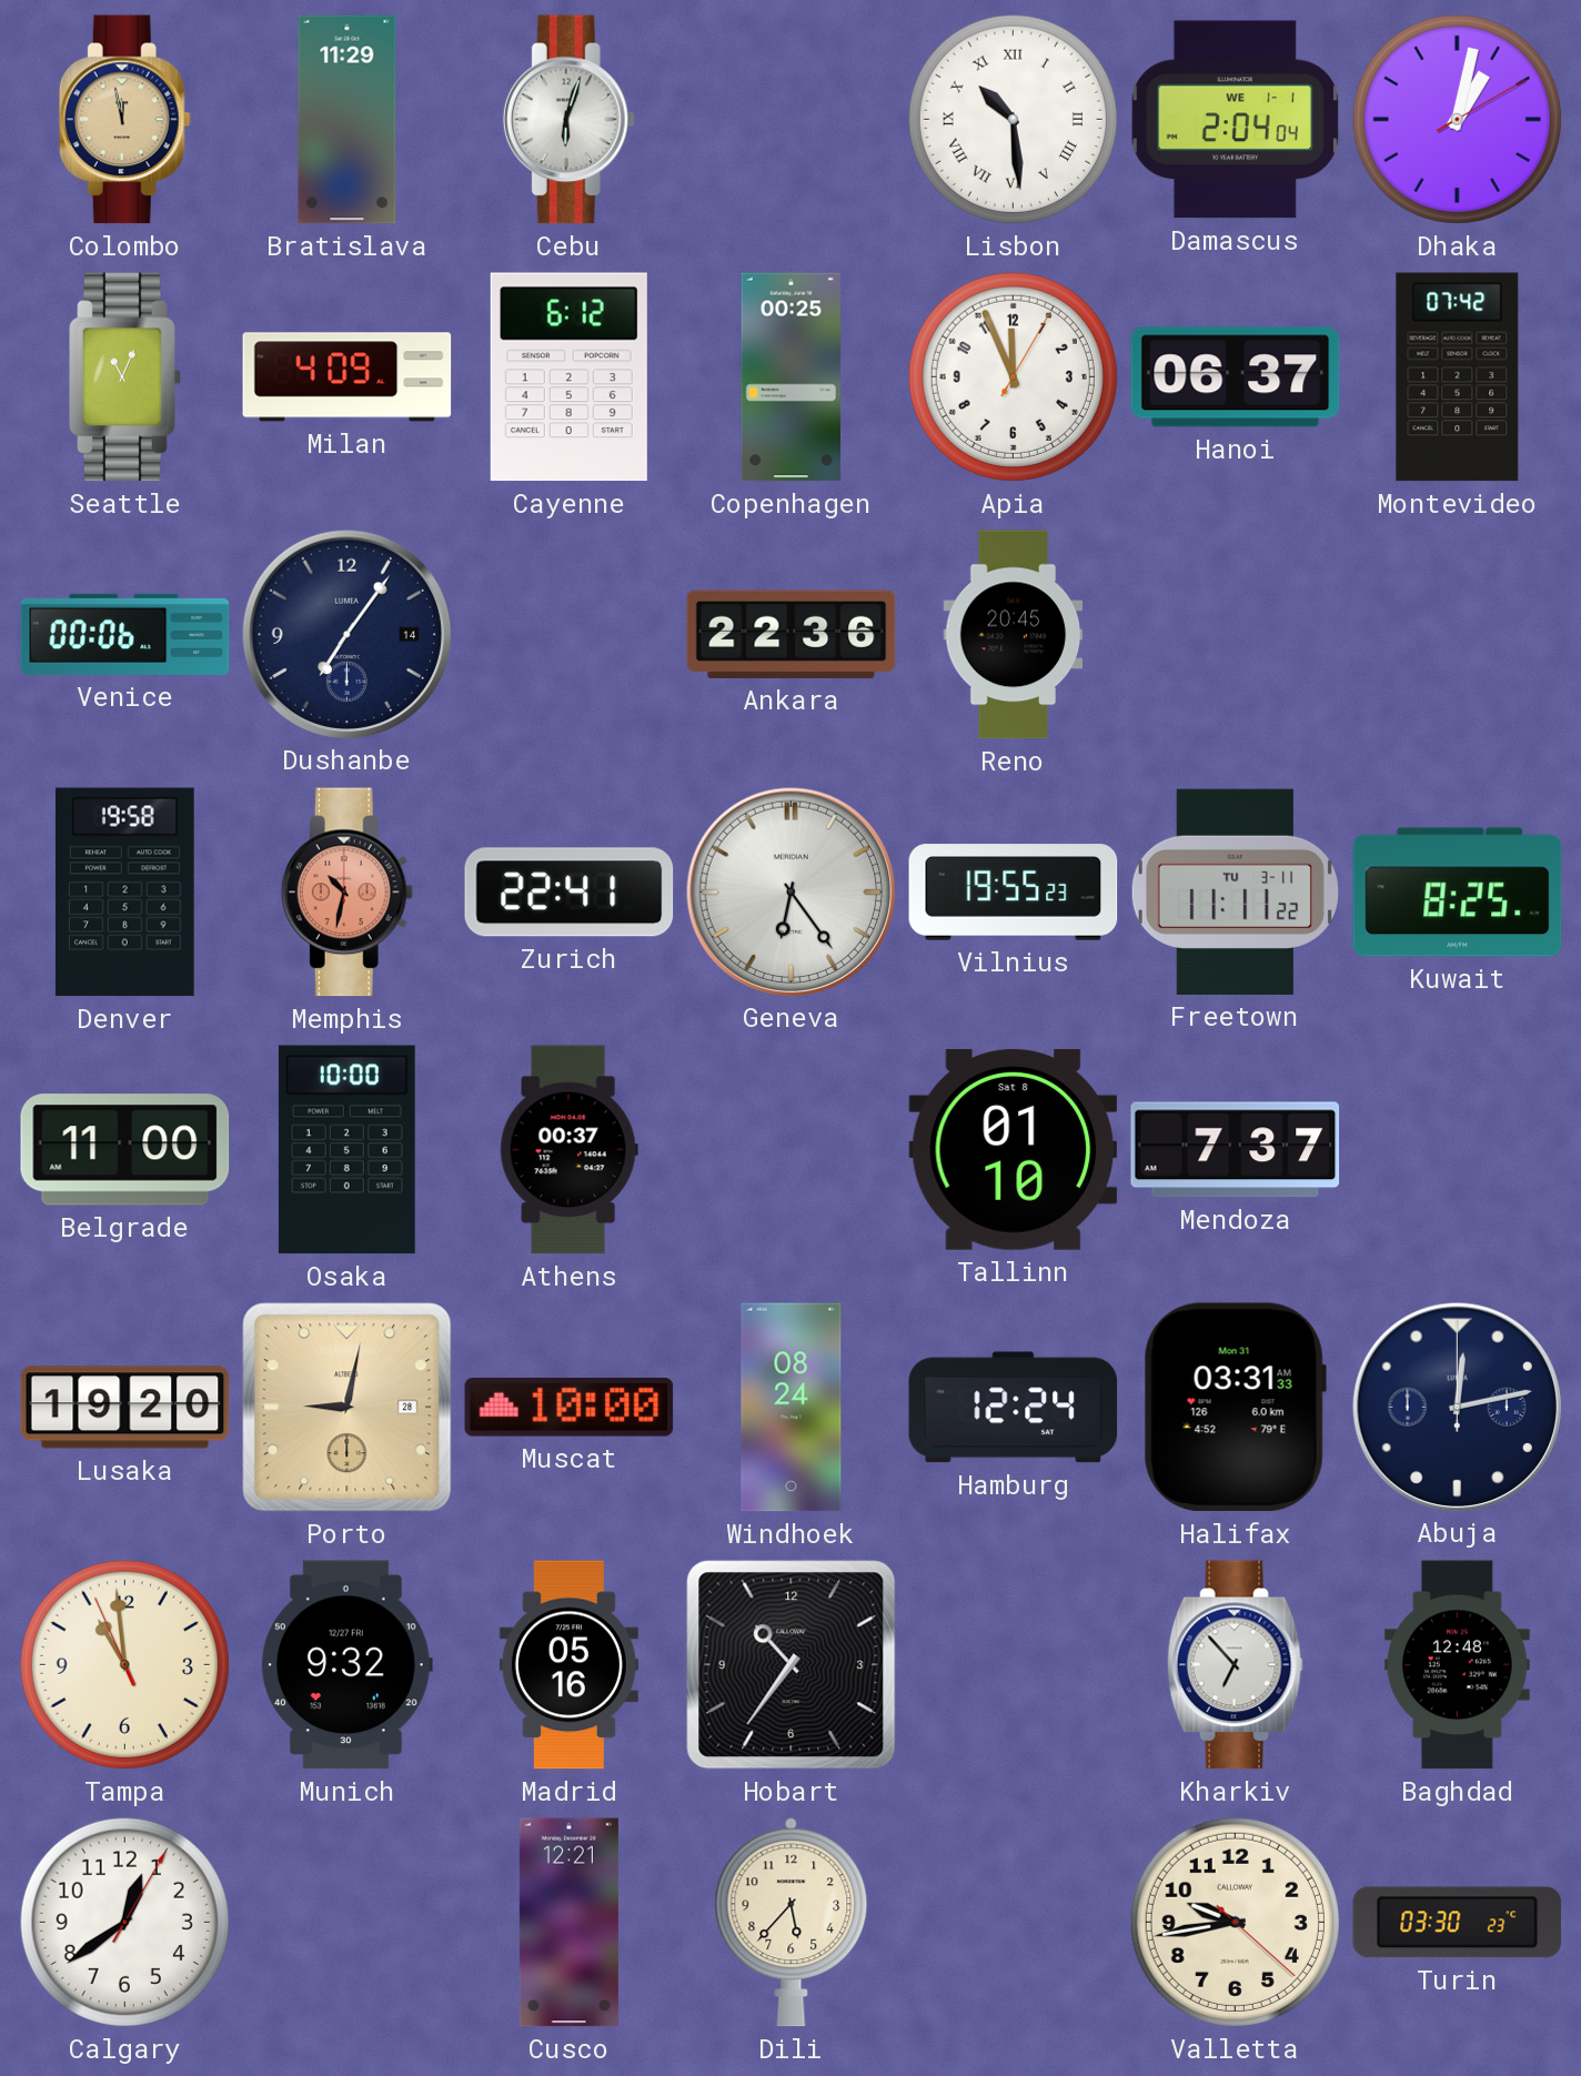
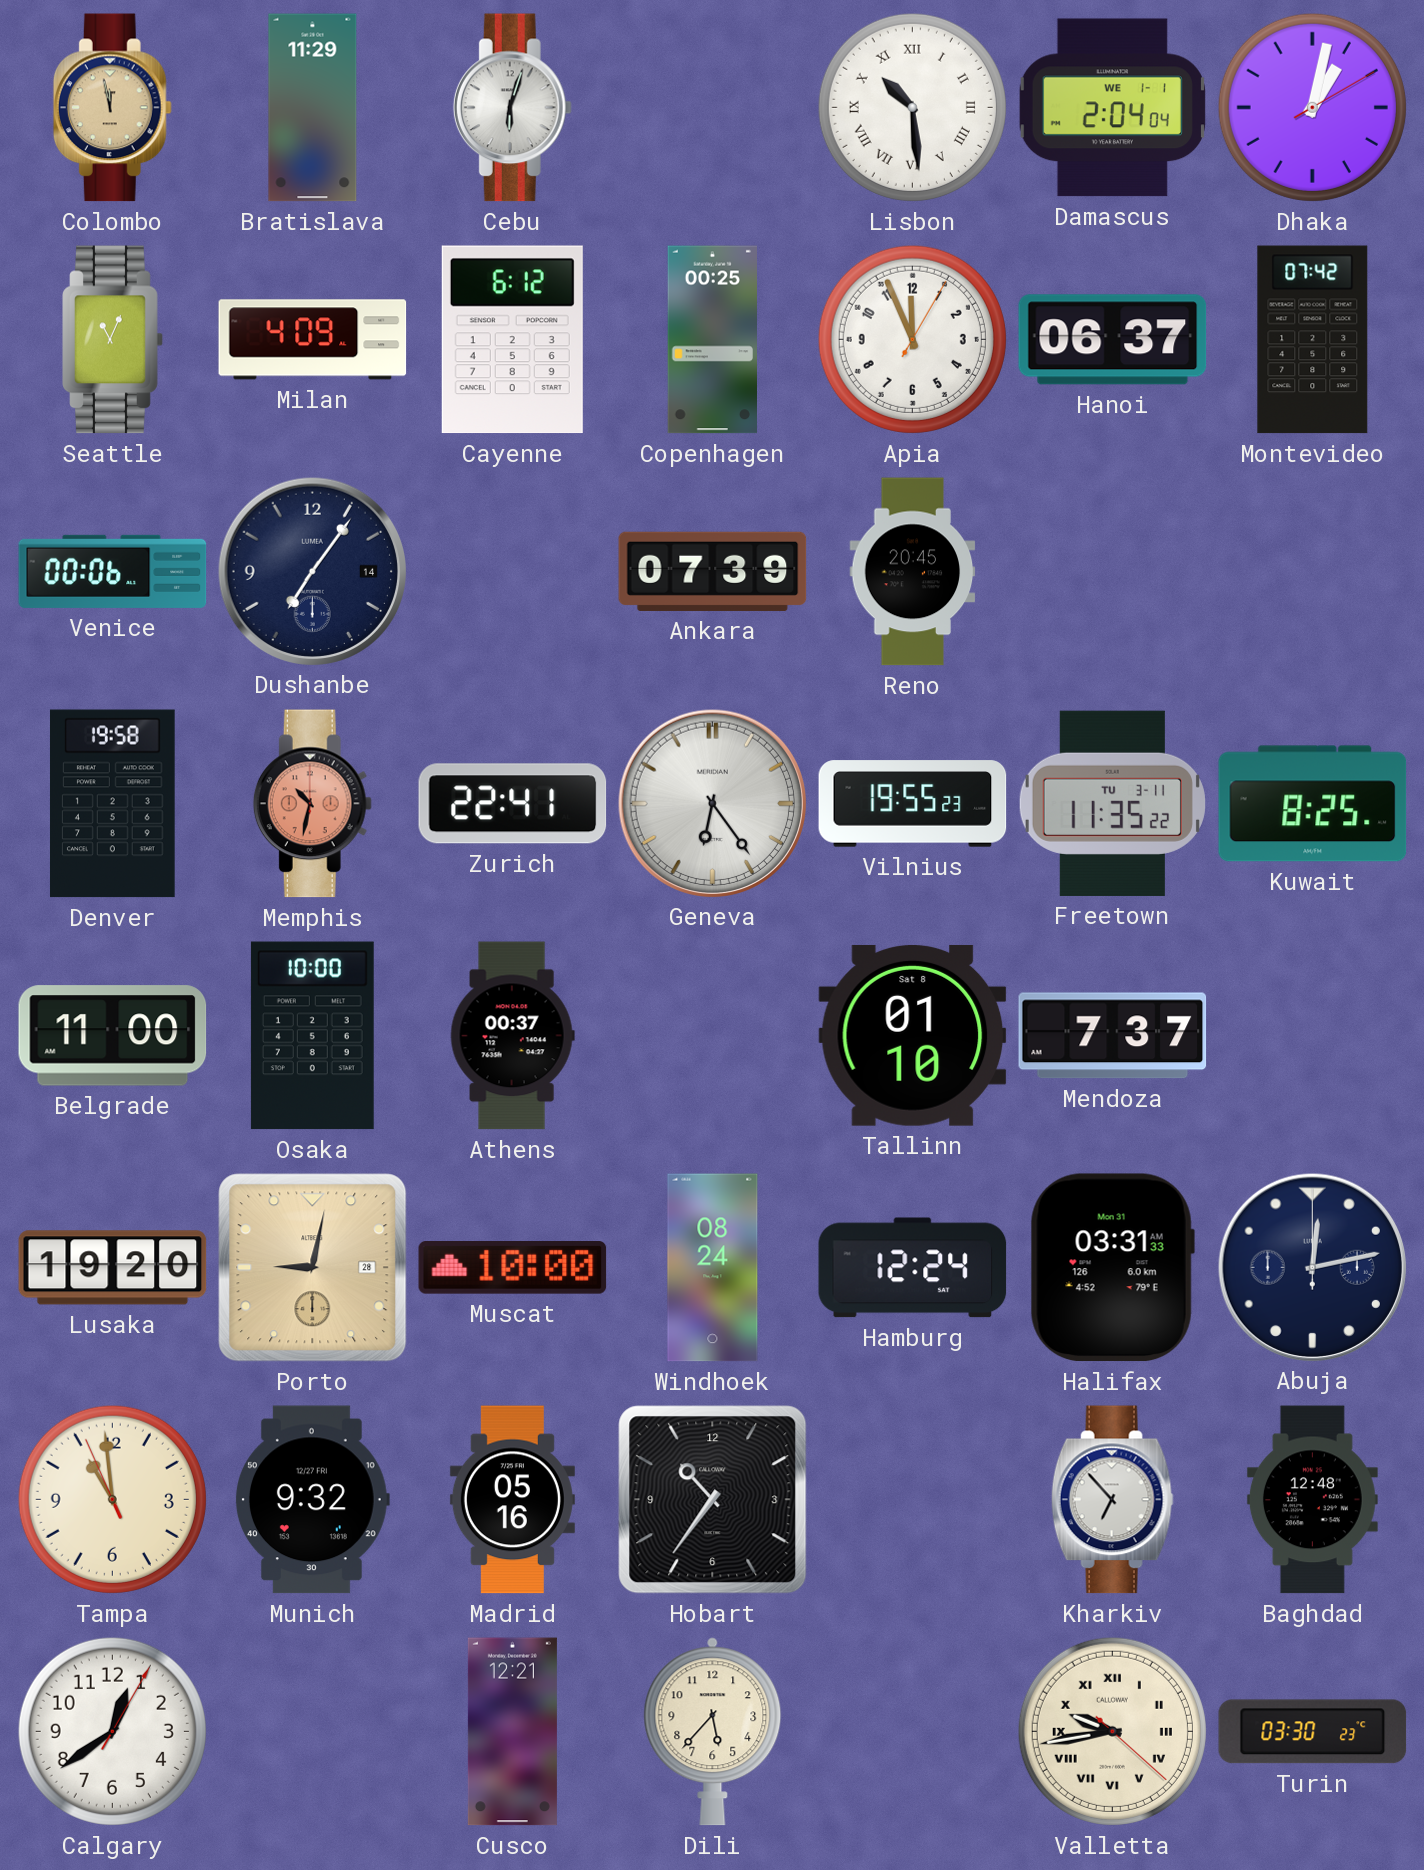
Ankara: 22:36 -> 07:39 (713, 571)
Freetown: 11:11 -> 11:35 (1112, 803)
Valletta numerals: Arabic -> Roman (1112, 1731)
